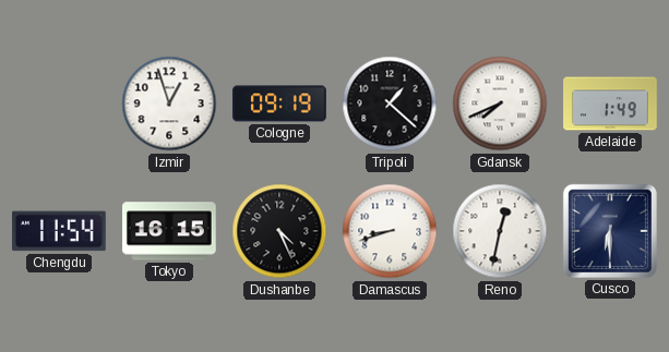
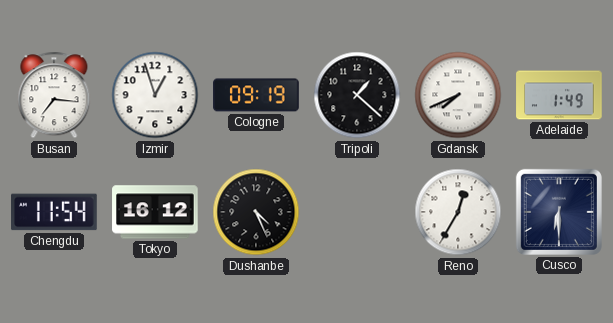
Busan: none -> 7:16 (54, 95)
Tokyo: 16:15 -> 16:12 (155, 212)
Damascus: 8:42 -> none (390, 231)
Reno: 12:32 -> 12:35 (458, 212)
